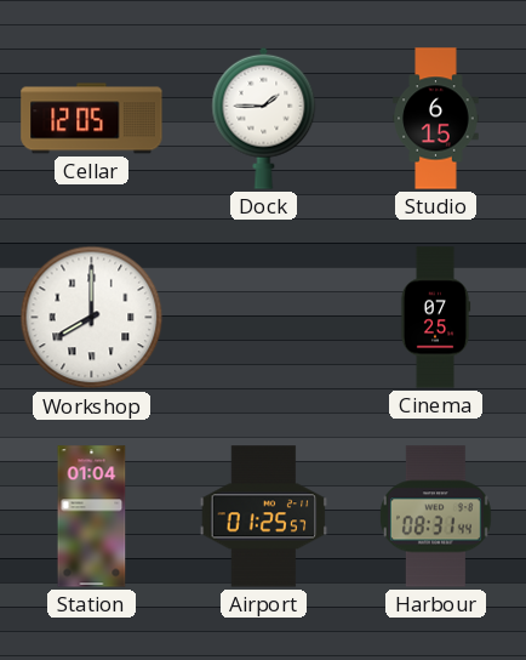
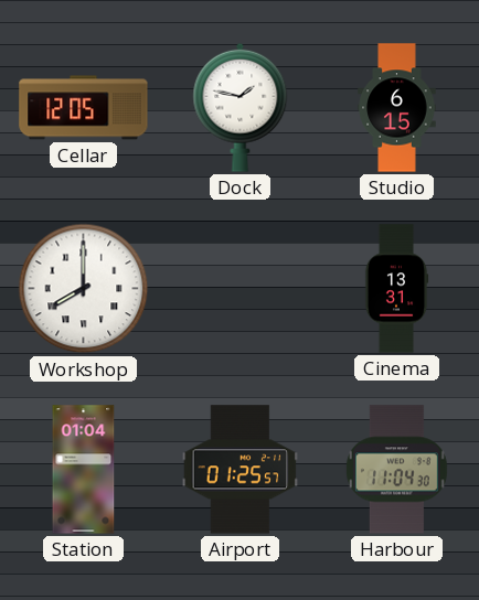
Dock: 1:45 -> 1:47 (241, 107)
Cinema: 07:25 -> 13:31 (396, 289)
Harbour: 08:31 -> 11:04 (396, 470)
